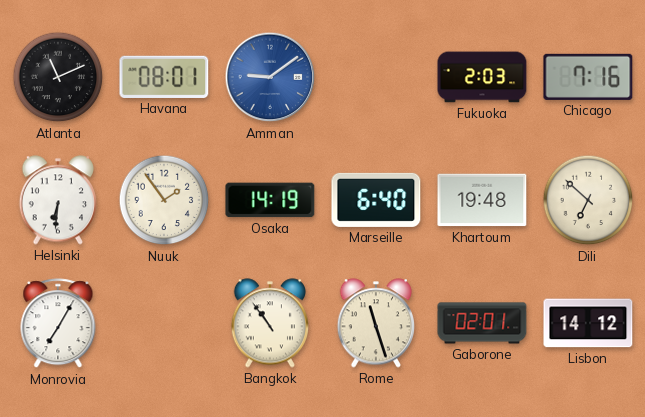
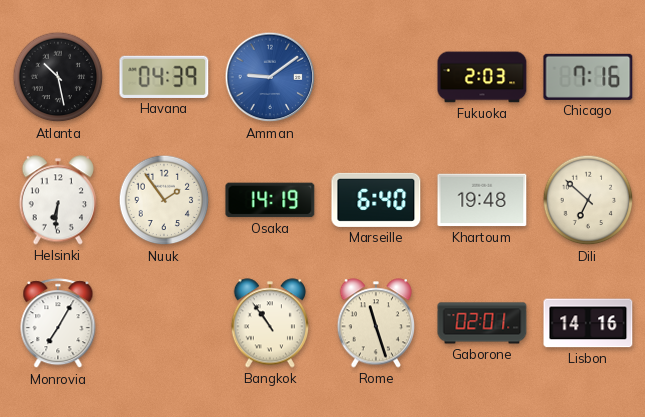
Atlanta: 11:11 -> 10:28 (58, 77)
Havana: 08:01 -> 04:39 (164, 77)
Lisbon: 14:12 -> 14:16 (588, 323)
